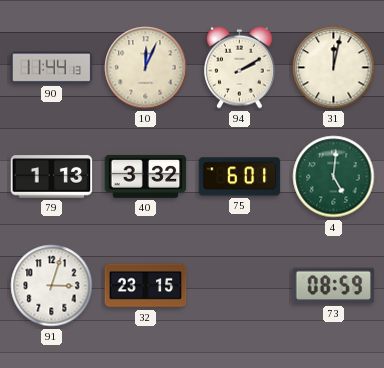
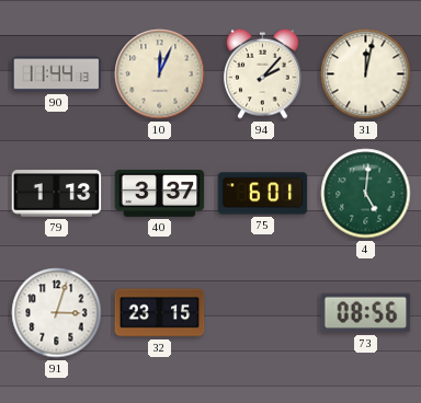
94: 2:10 -> 2:07 (263, 73)
40: 3:32 -> 3:37 (160, 193)
73: 08:59 -> 08:56 (366, 313)
